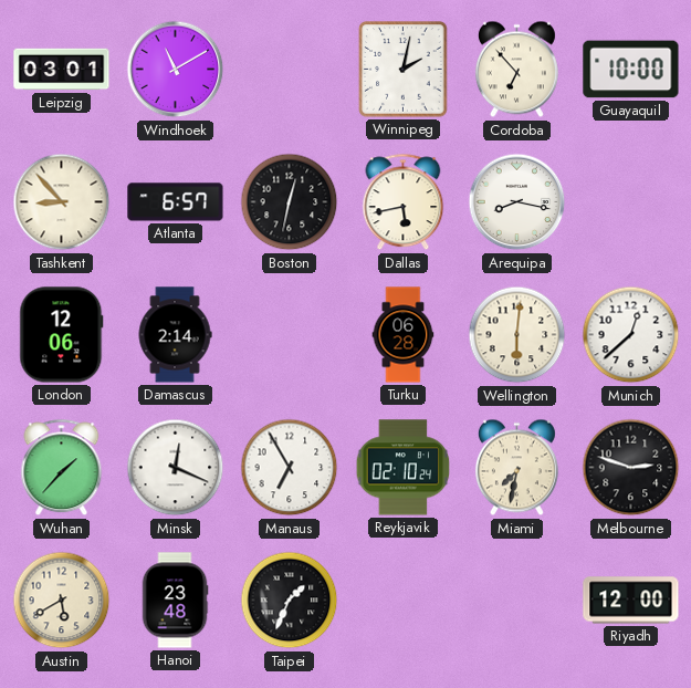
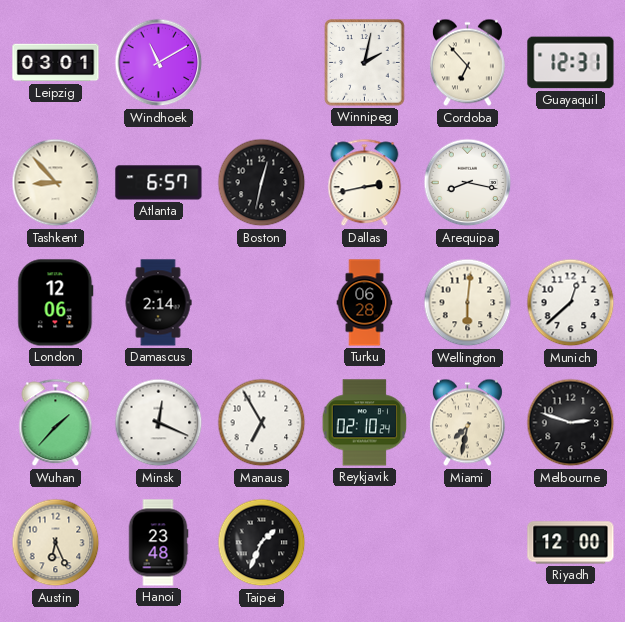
Guayaquil: 10:00 -> 12:31 (571, 63)
Dallas: 5:43 -> 2:43 (365, 183)
Austin: 5:40 -> 6:26 (56, 543)
